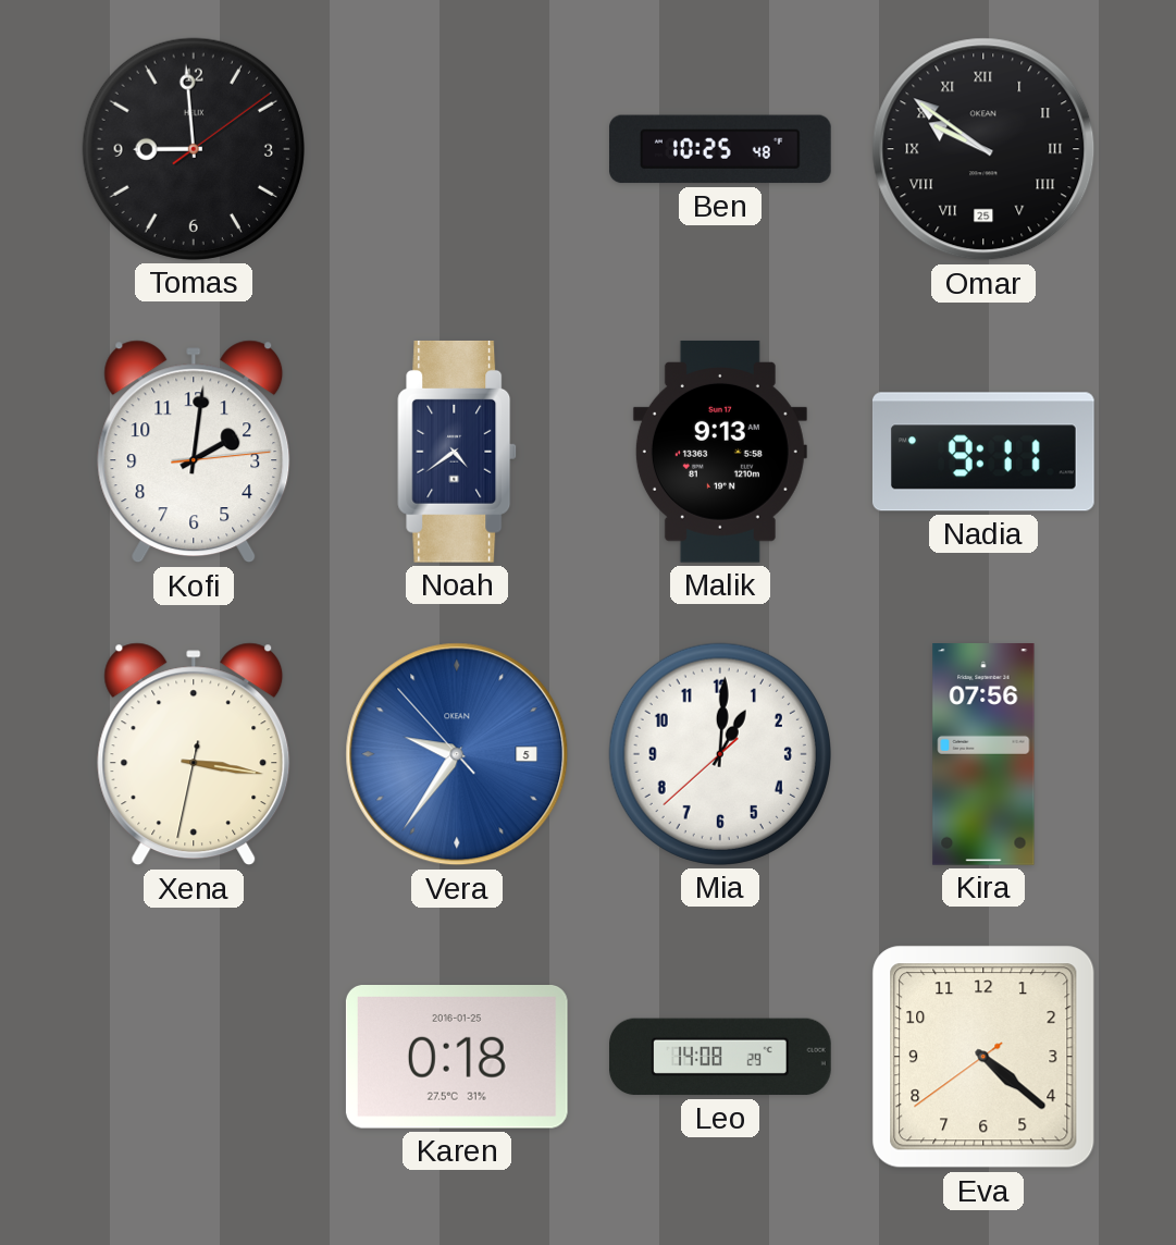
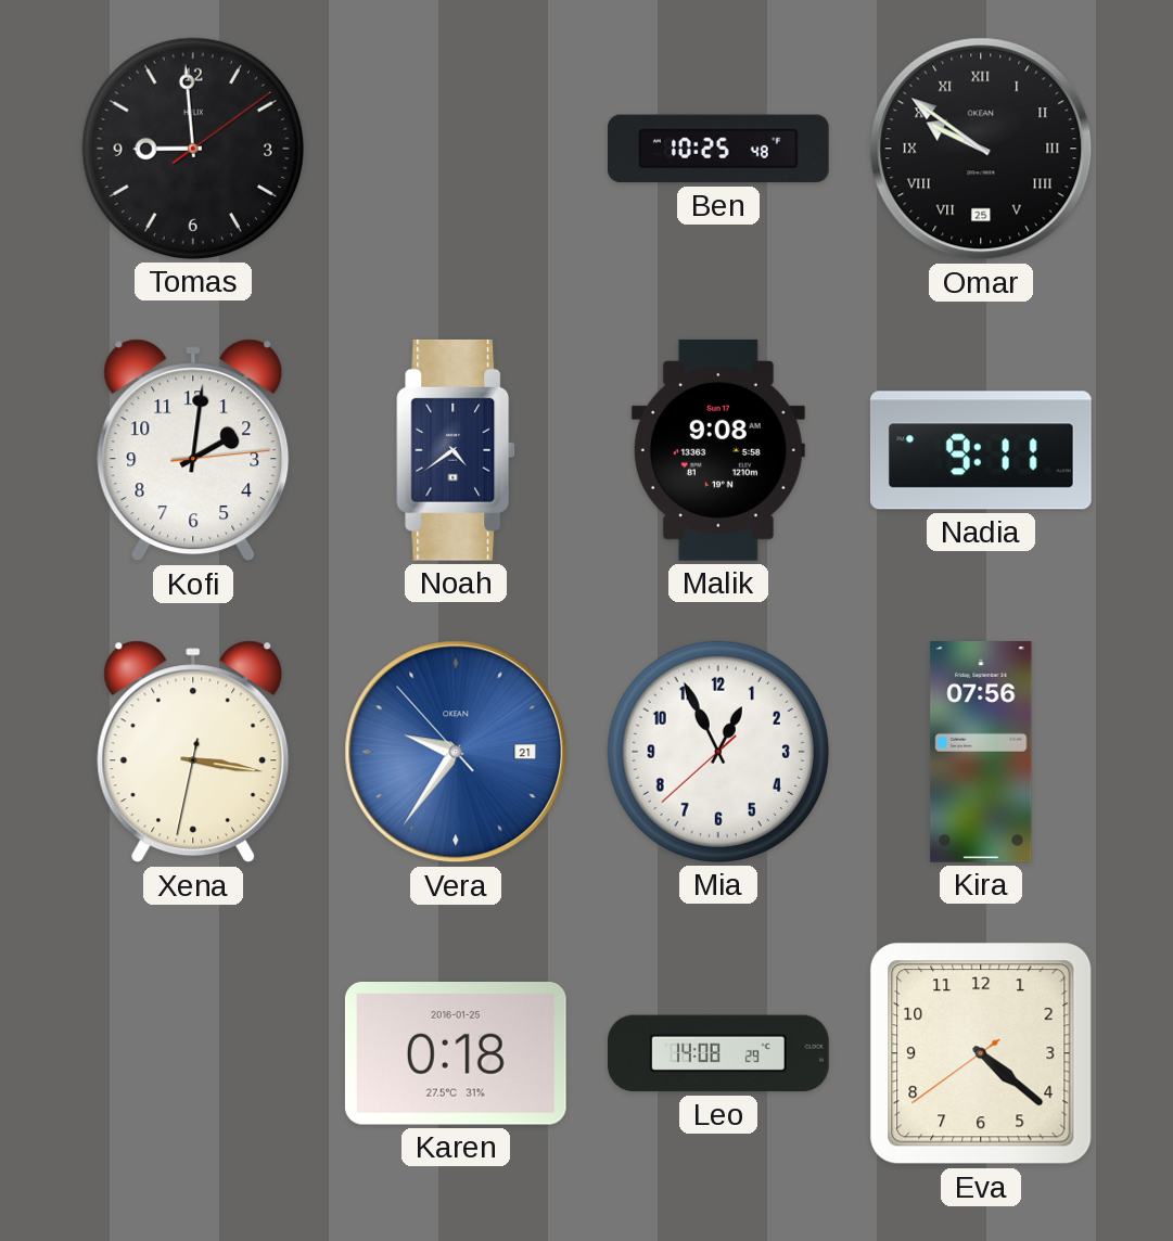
Malik: 9:13 -> 9:08 (718, 450)
Vera date: 5 -> 21 (456, 752)
Mia: 1:00 -> 12:55 (718, 752)
